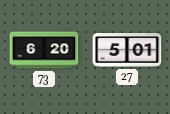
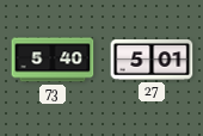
73: 6:20 -> 5:40 (53, 60)
